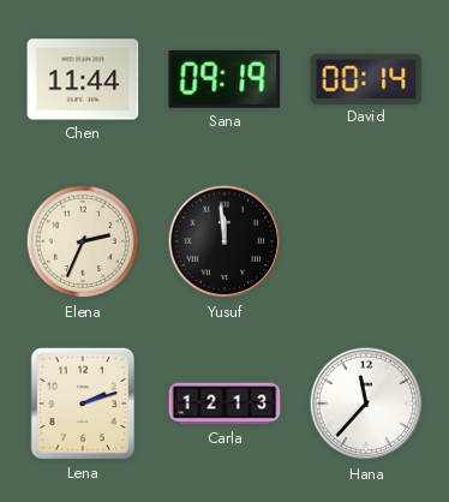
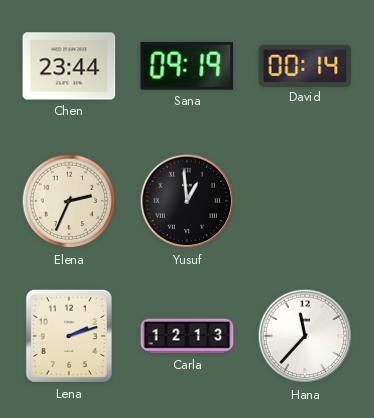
Chen: 11:44 -> 23:44 (69, 66)
Yusuf: 11:59 -> 12:59 (187, 201)
